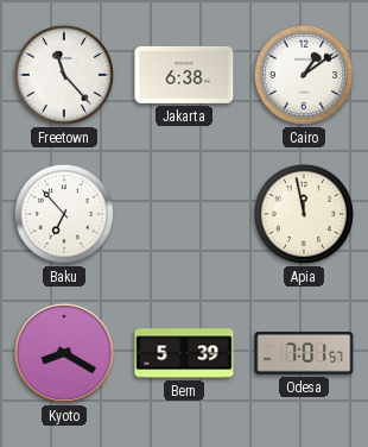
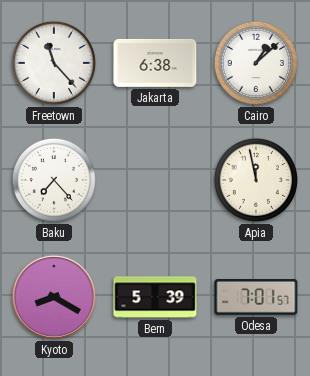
Cairo: 1:09 -> 1:08 (256, 63)
Baku: 6:53 -> 7:23 (54, 180)
